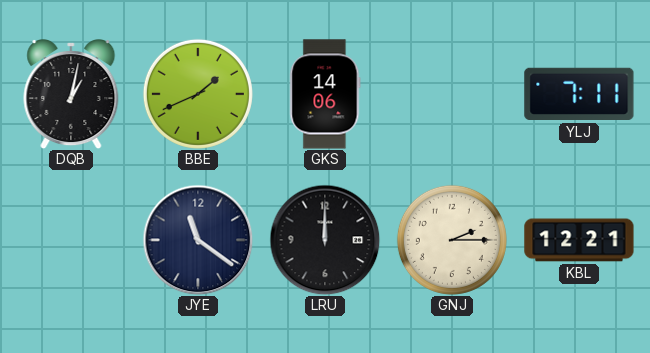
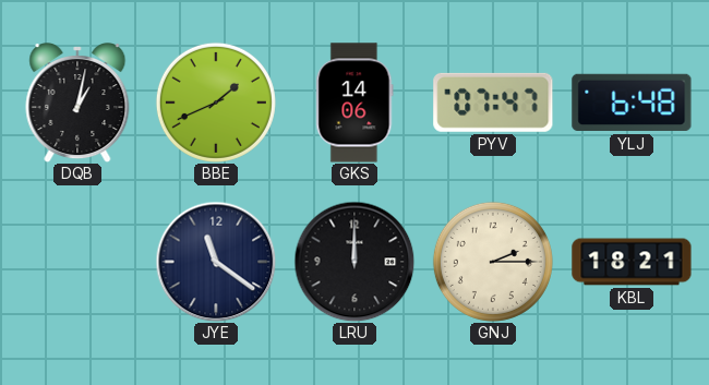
PYV: none -> 07:47 (493, 103)
YLJ: 7:11 -> 6:48 (632, 103)
KBL: 12:21 -> 18:21 (632, 262)
